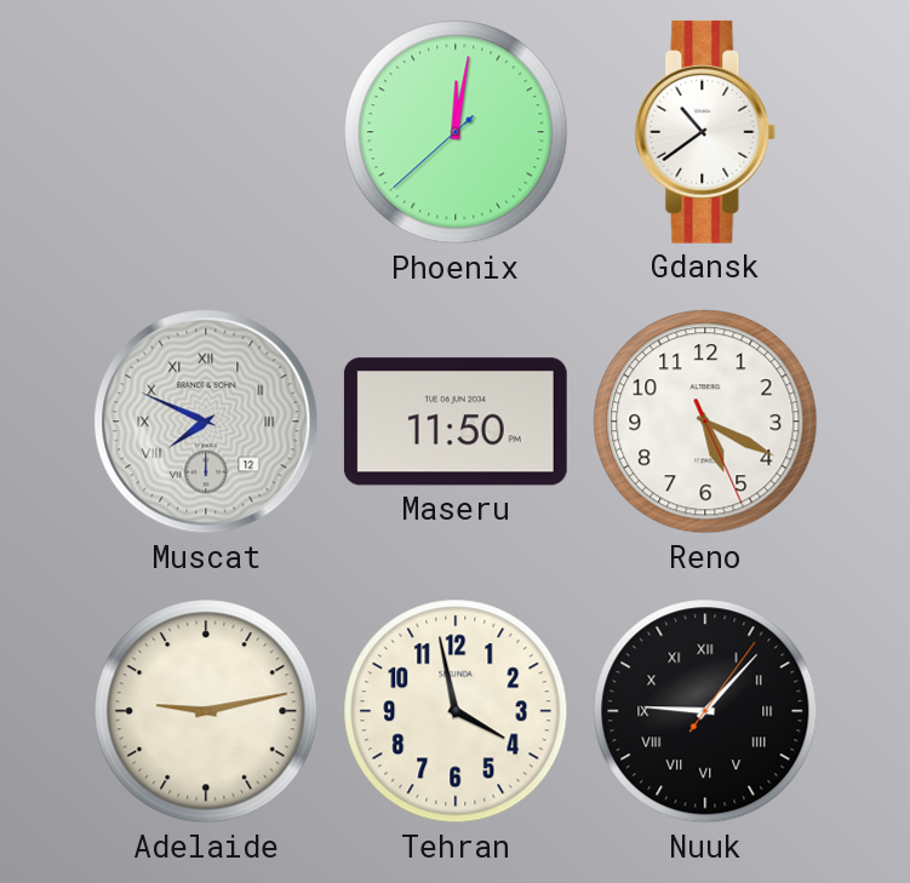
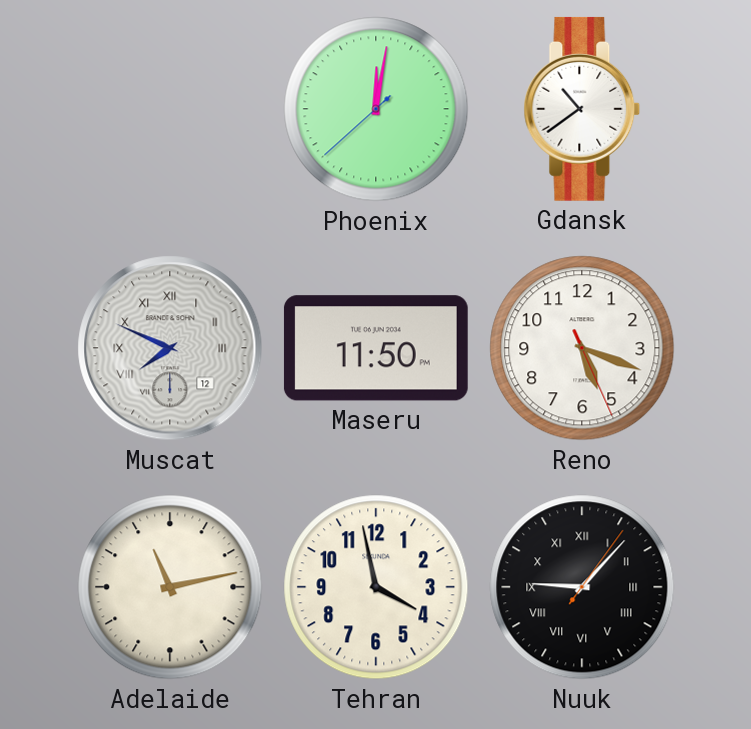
Reno: 5:19 -> 5:18 (582, 348)
Adelaide: 9:13 -> 11:13 (170, 587)
